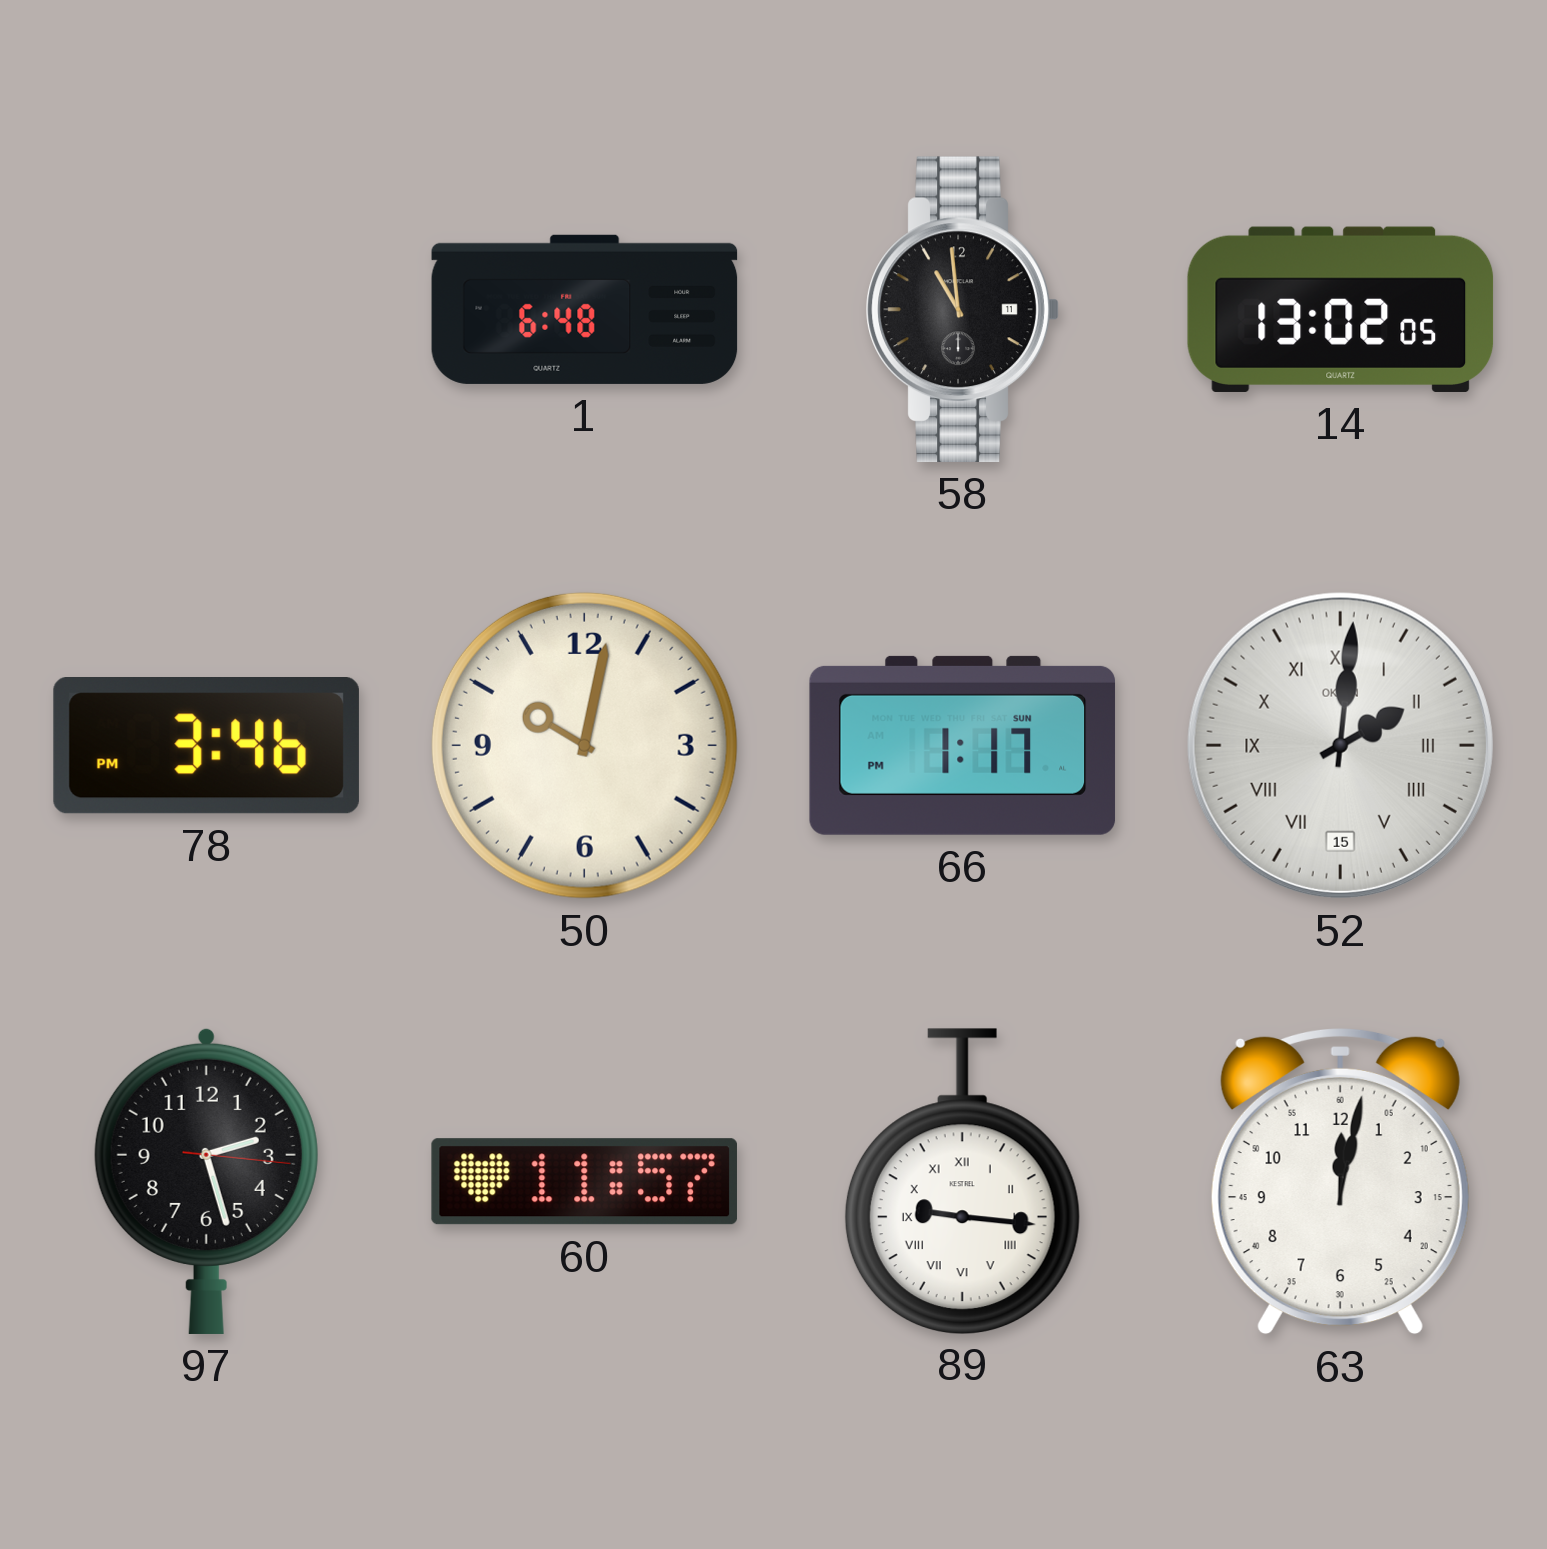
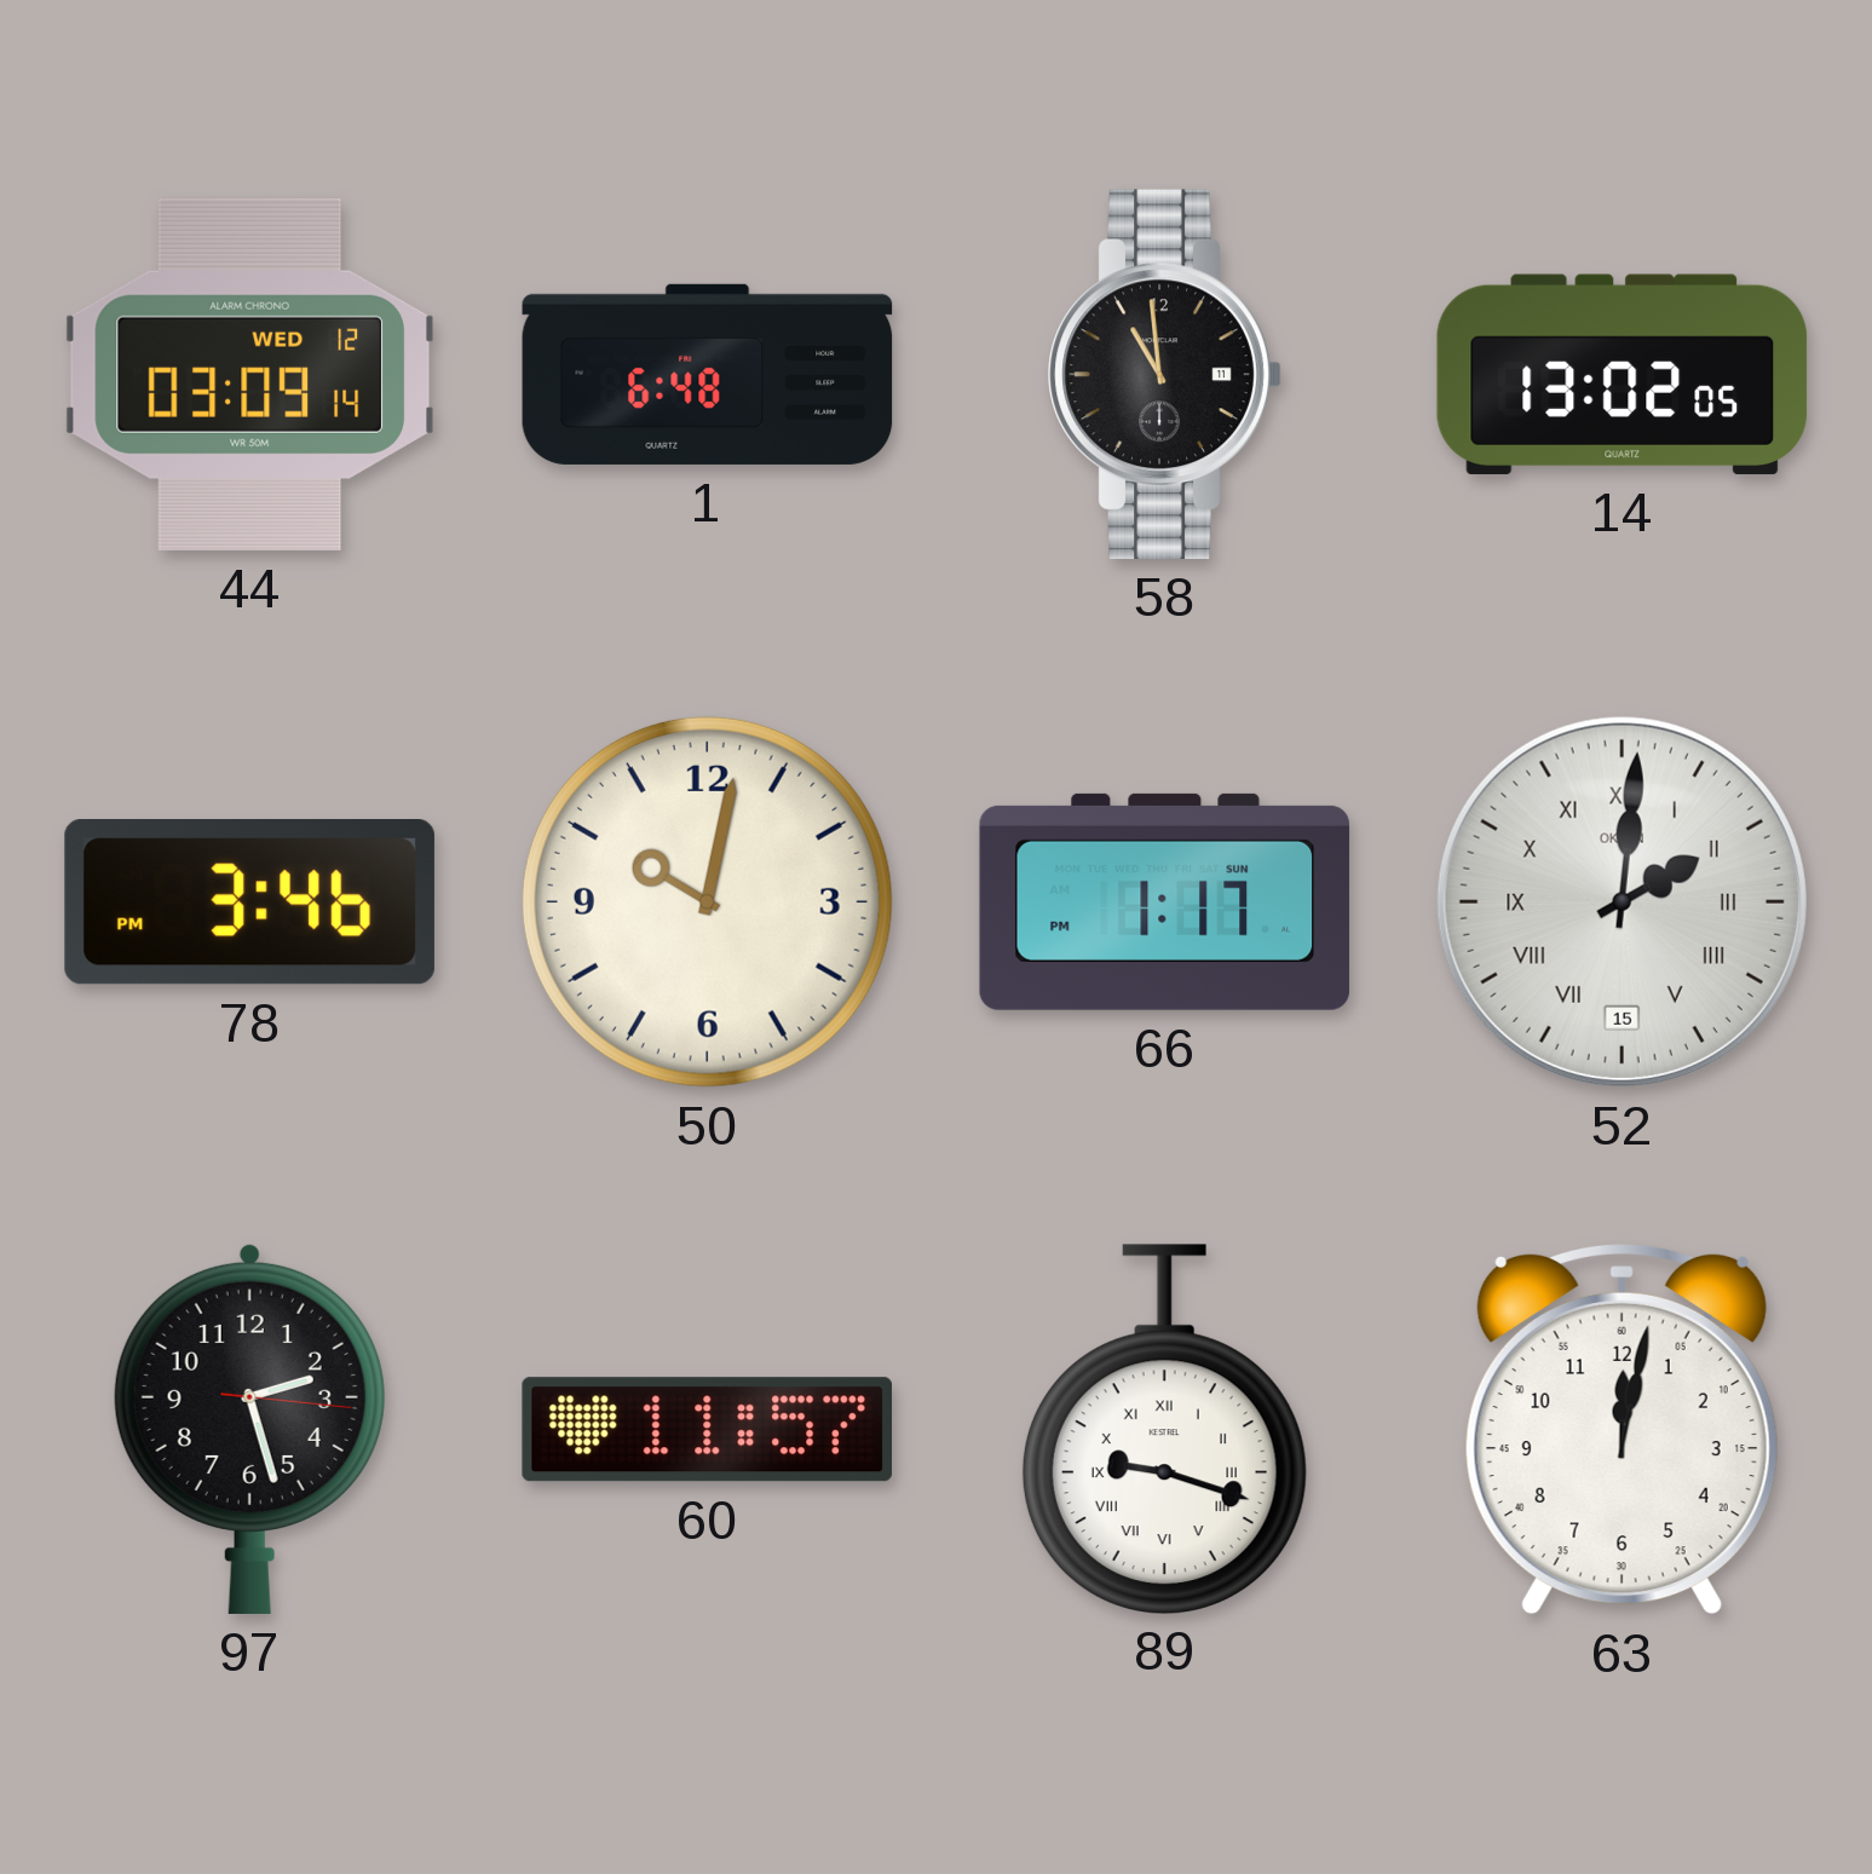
44: none -> 03:09 (249, 374)
89: 9:16 -> 9:18 (1164, 1429)
